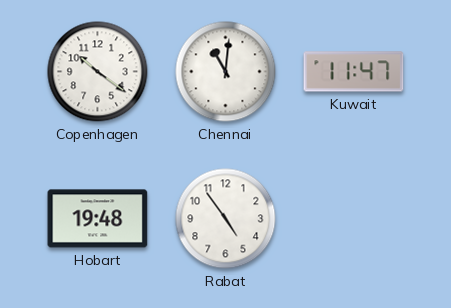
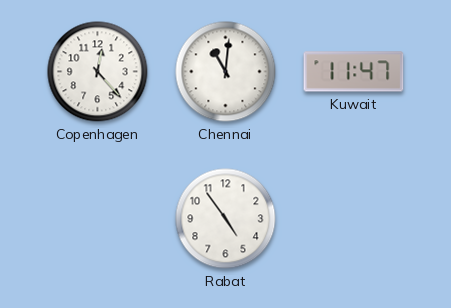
Copenhagen: 10:21 -> 12:23 (98, 72)
Hobart: 19:48 -> none (98, 219)
